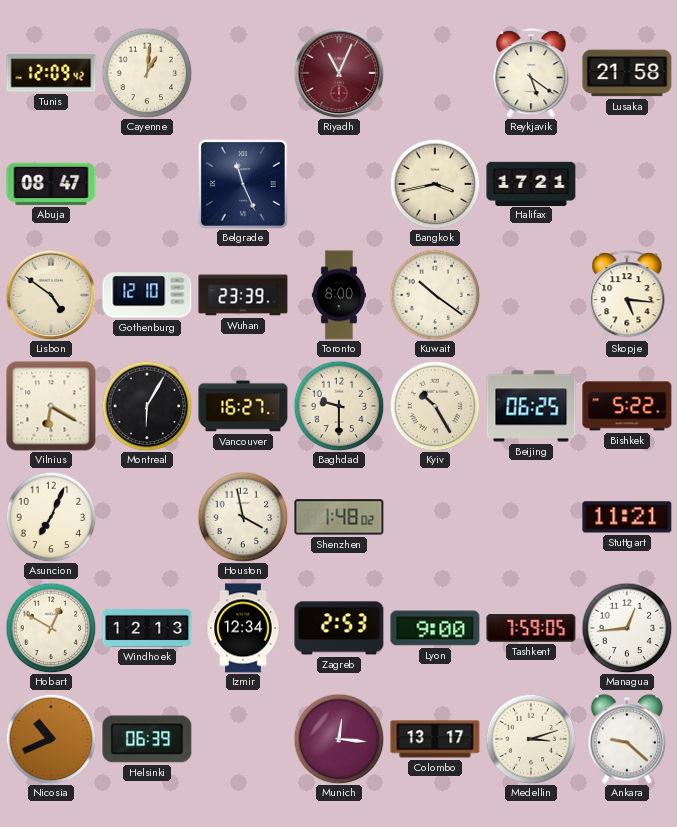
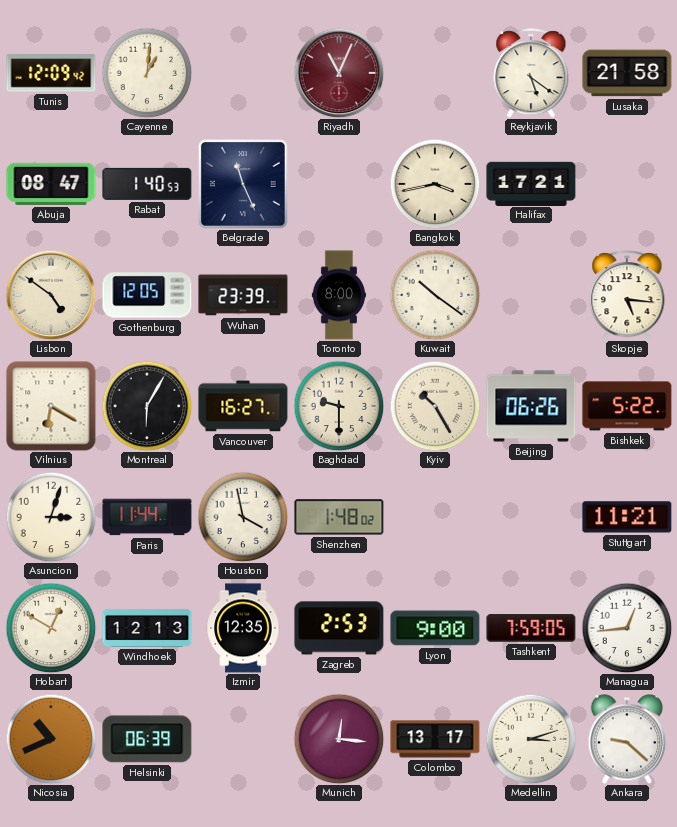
Rabat: none -> 1:40 (147, 184)
Gothenburg: 12:10 -> 12:05 (147, 295)
Beijing: 06:25 -> 06:26 (531, 406)
Asuncion: 7:04 -> 3:03 (51, 517)
Paris: none -> 11:44 (147, 517)
Izmir: 12:34 -> 12:35 (243, 628)
